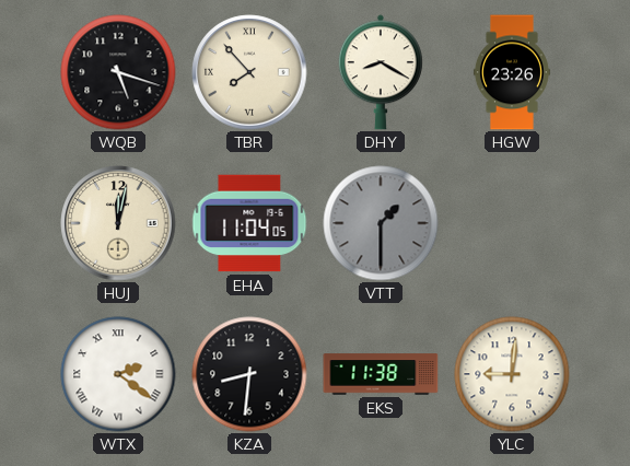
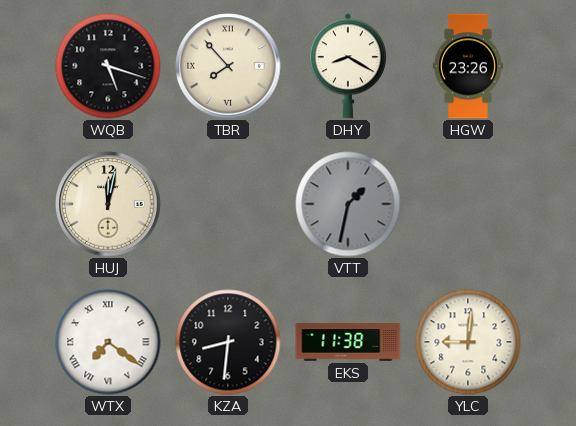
EHA: 11:04 -> none (249, 223)
VTT: 1:30 -> 1:32 (348, 204)
WTX: 2:21 -> 7:21 (108, 342)
